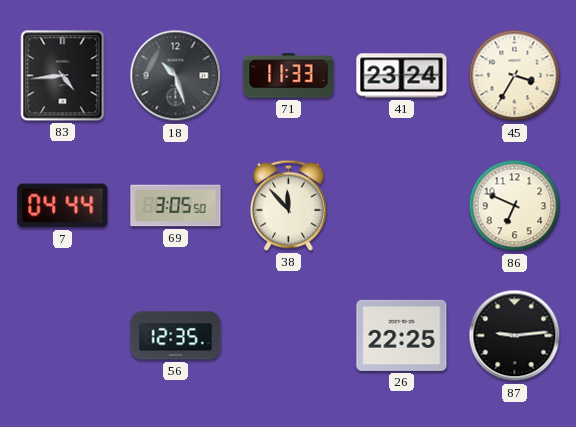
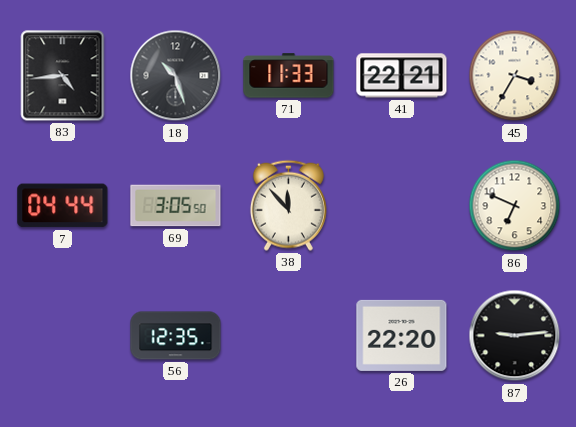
41: 23:24 -> 22:21 (402, 76)
26: 22:25 -> 22:20 (402, 335)
